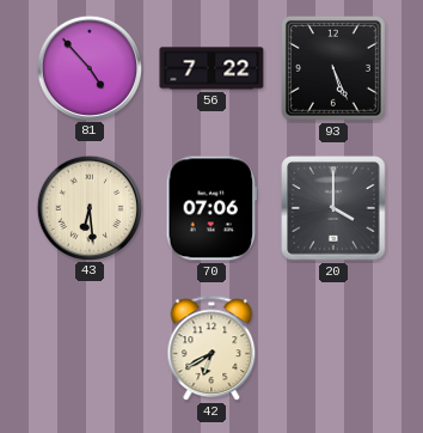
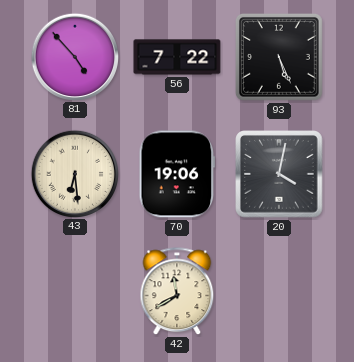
70: 07:06 -> 19:06 (177, 174)
20: 4:00 -> 4:02 (279, 174)
42: 6:40 -> 11:40 (177, 292)
